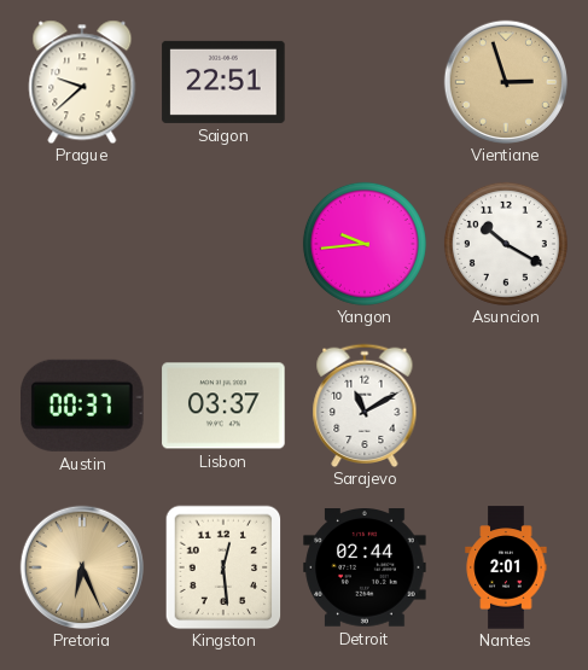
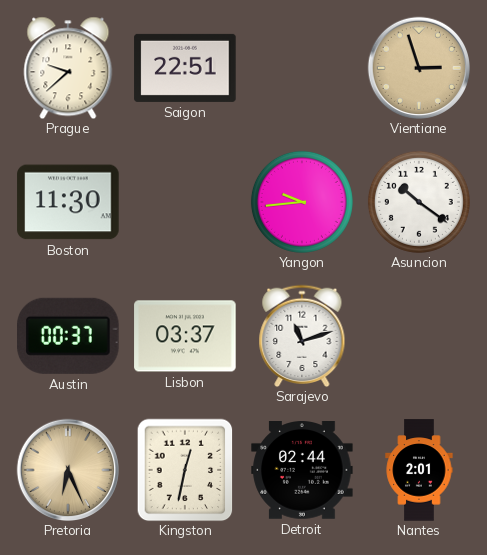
Boston: none -> 11:30 (68, 202)
Asuncion: 10:20 -> 10:21 (419, 202)
Sarajevo: 11:10 -> 11:12 (302, 336)
Kingston: 12:29 -> 12:32 (185, 470)
